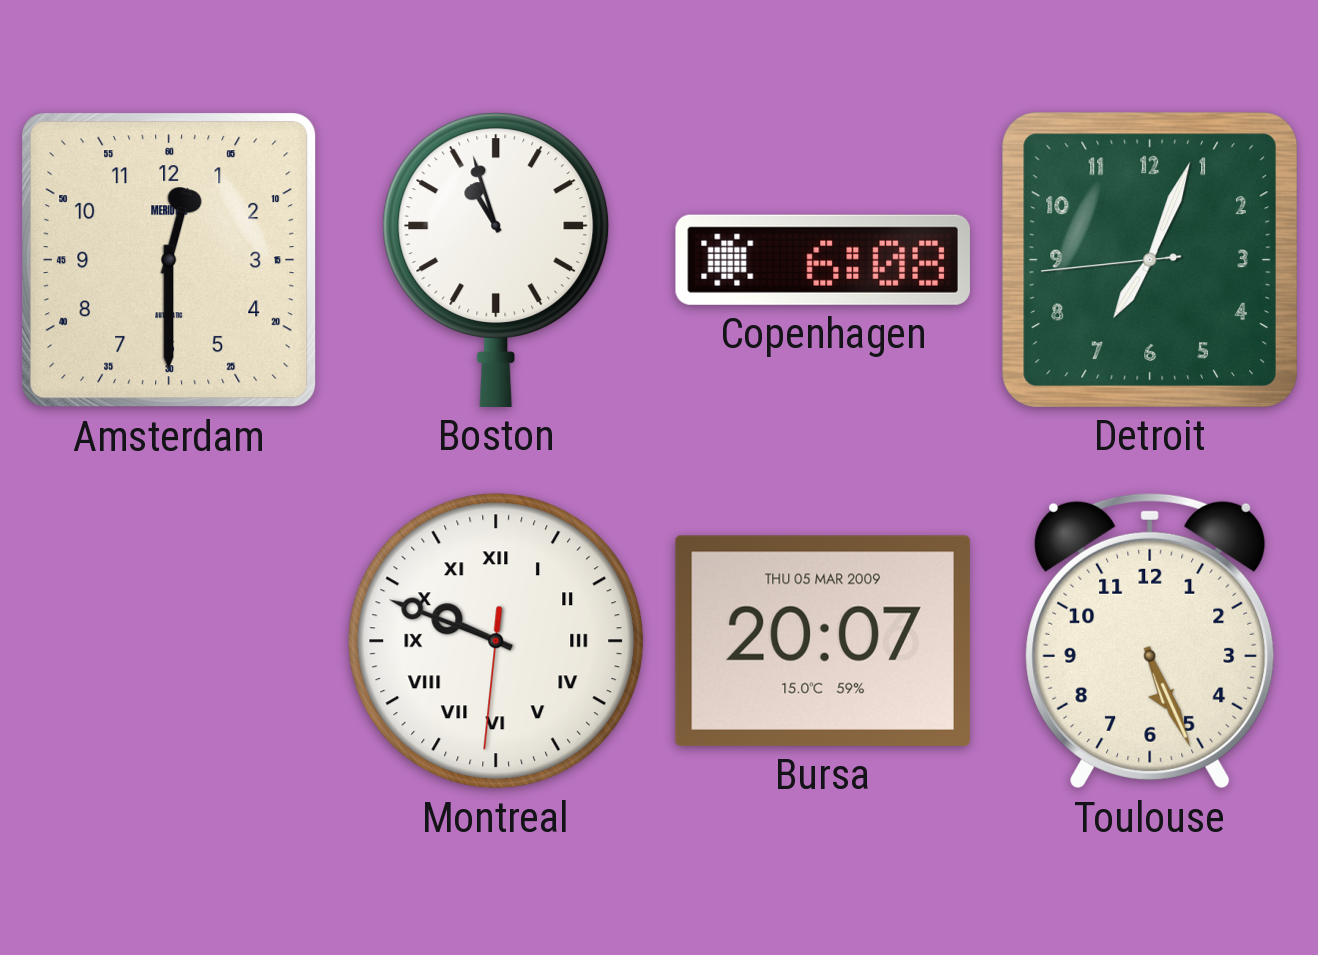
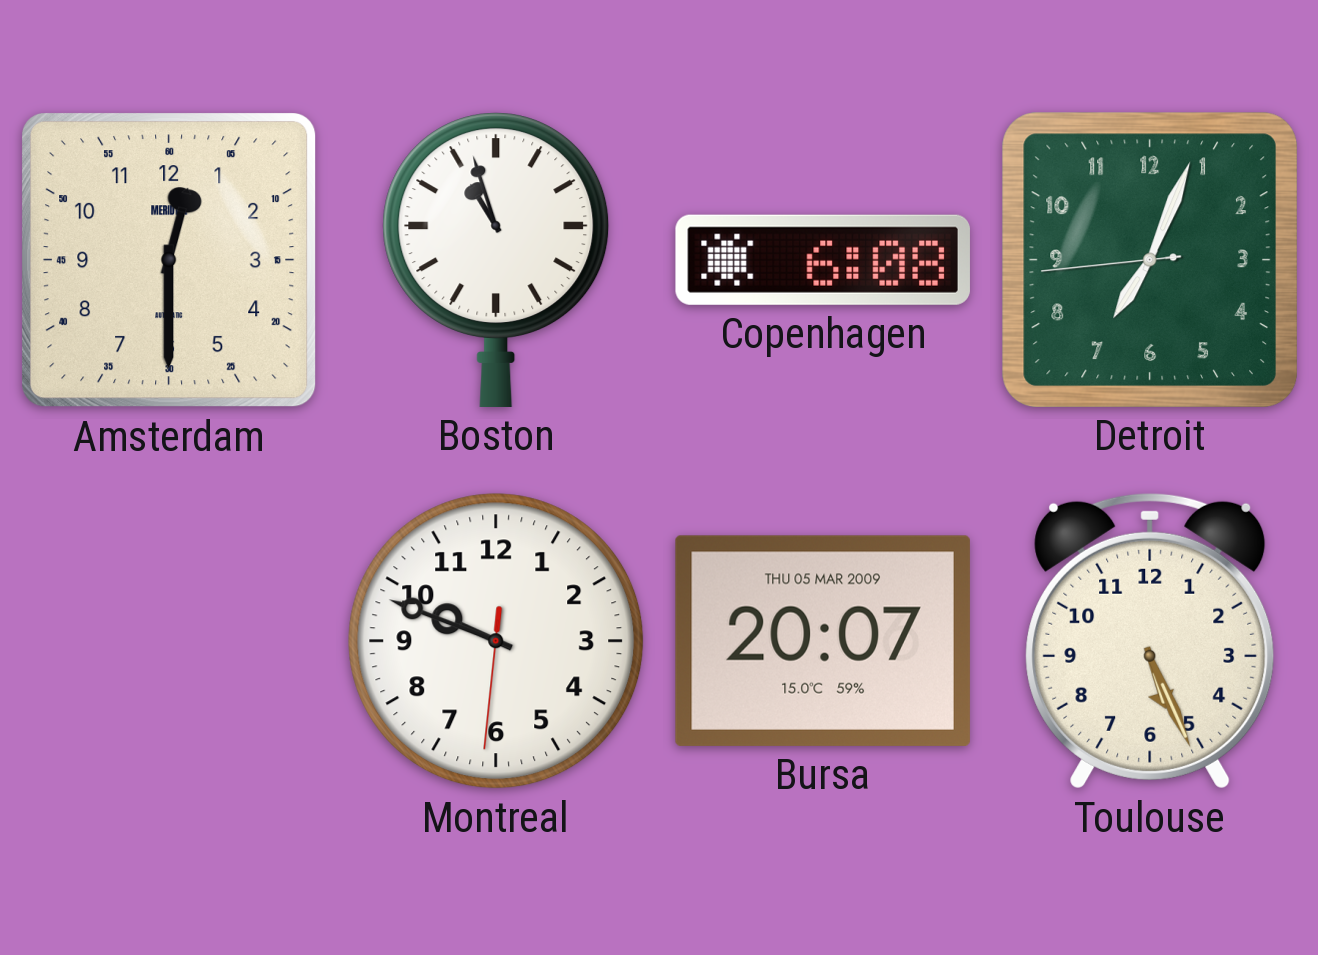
Montreal numerals: Roman -> Arabic (496, 641)
